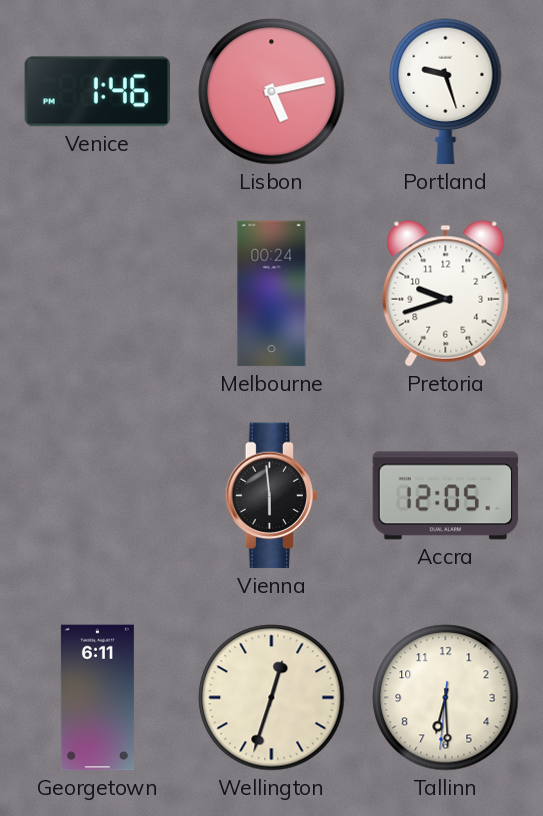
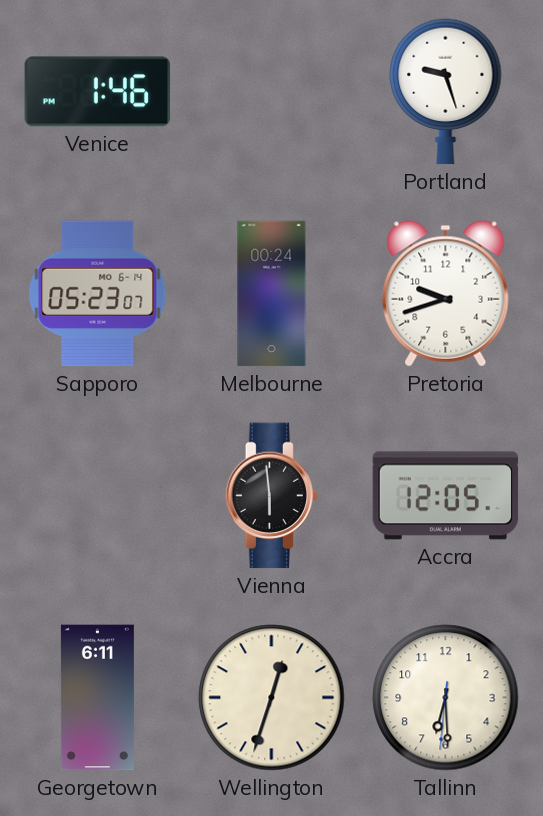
Lisbon: 5:13 -> none (272, 92)
Sapporo: none -> 05:23 (98, 294)
